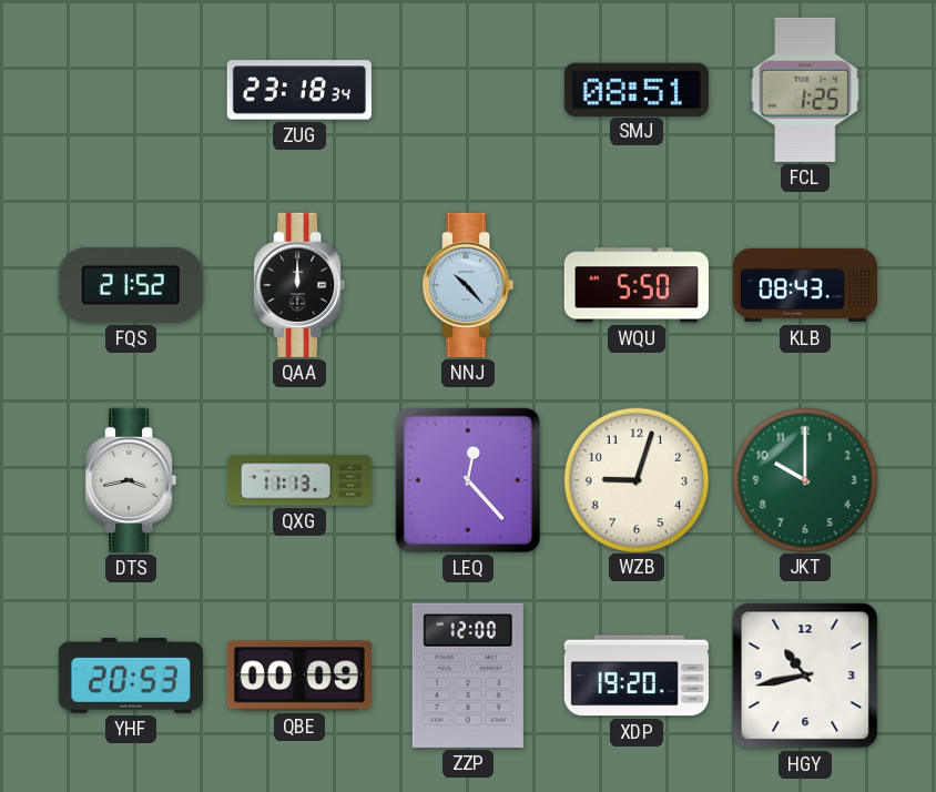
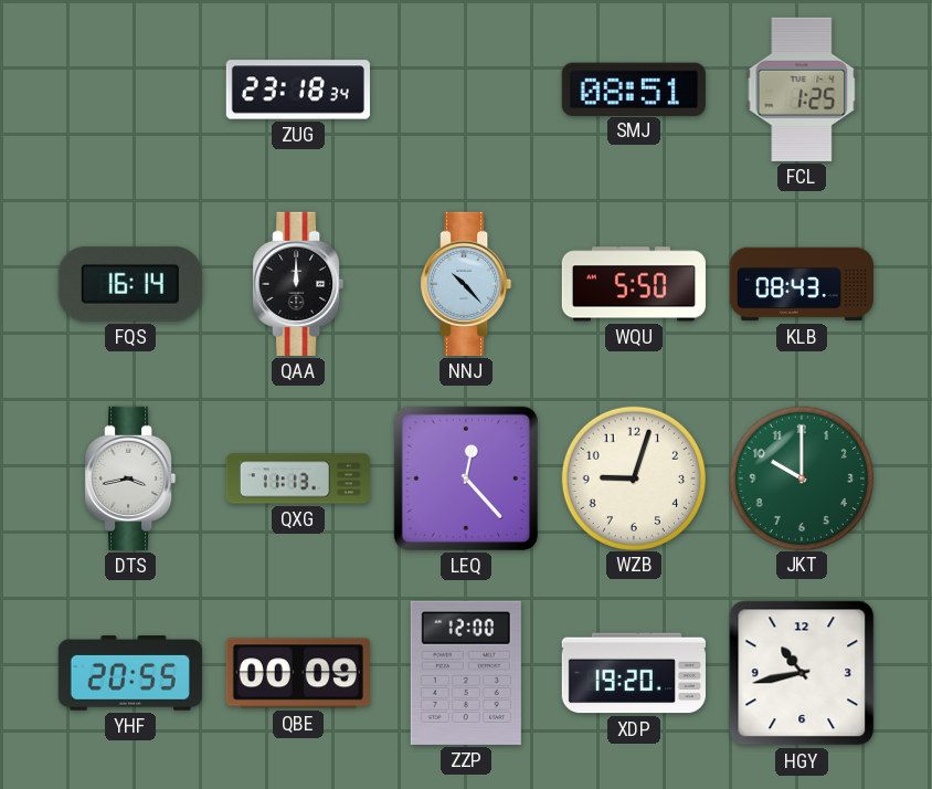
FQS: 21:52 -> 16:14 (130, 284)
YHF: 20:53 -> 20:55 (130, 673)
